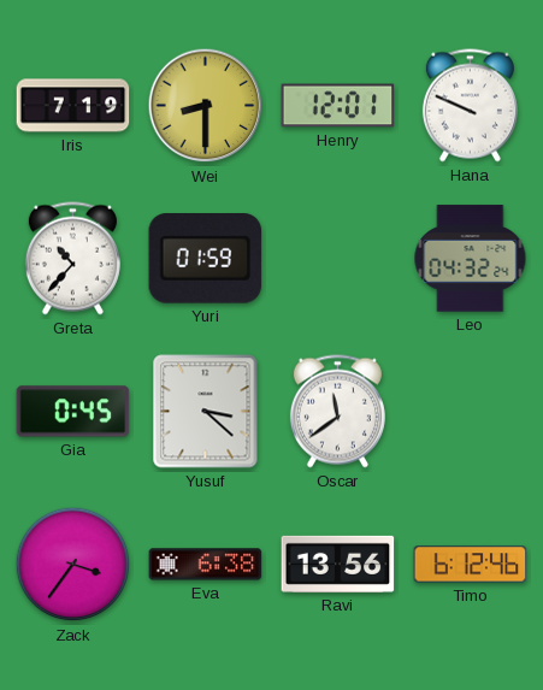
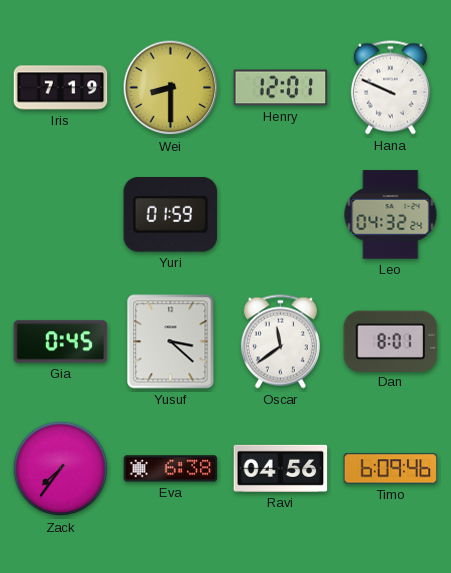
Greta: 10:37 -> none (72, 259)
Dan: none -> 8:01 (391, 341)
Zack: 3:36 -> 7:36 (61, 469)
Ravi: 13:56 -> 04:56 (281, 468)
Timo: 6:12 -> 6:09 (391, 469)
